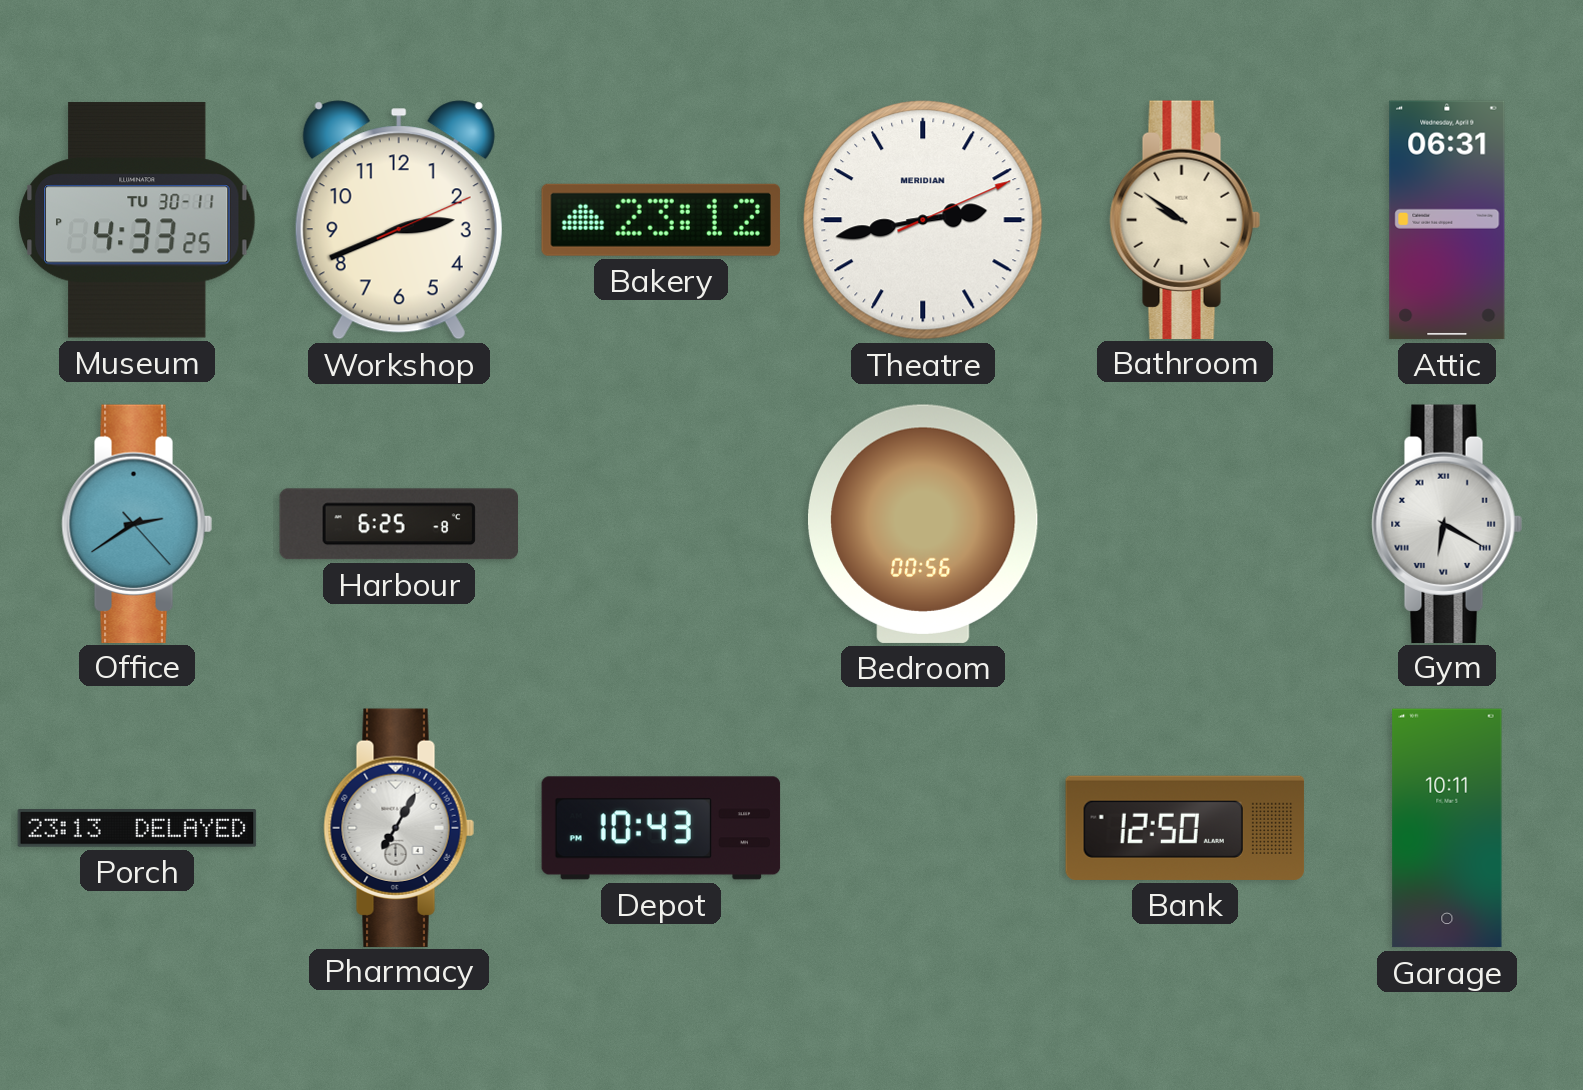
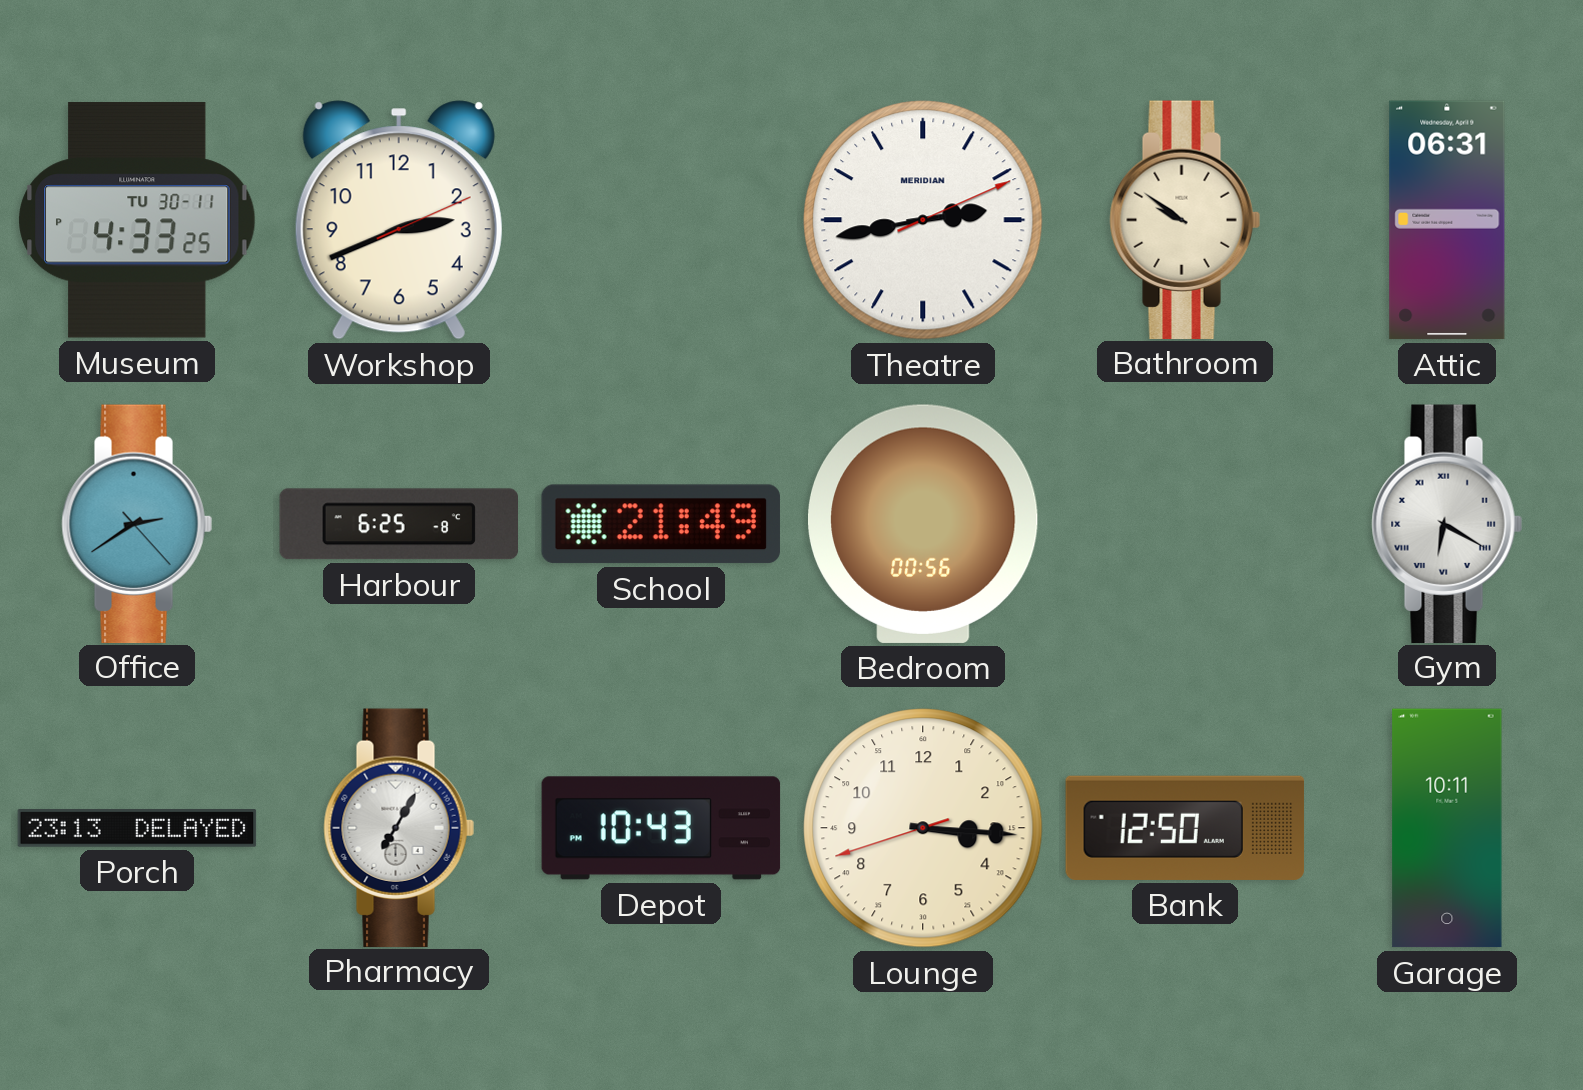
Bakery: 23:12 -> none (661, 220)
School: none -> 21:49 (660, 524)
Lounge: none -> 3:15 (923, 828)
